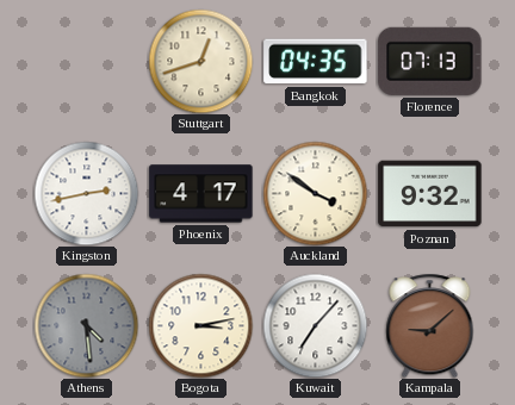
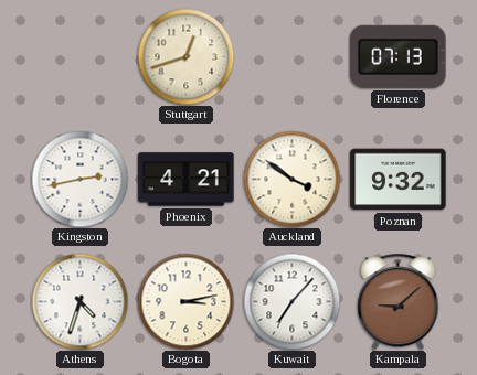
Bangkok: 04:35 -> none (316, 62)
Phoenix: 4:17 -> 4:21 (187, 180)
Athens: 4:29 -> 4:33 (79, 301)
Athens dial: grey -> white (79, 301)
